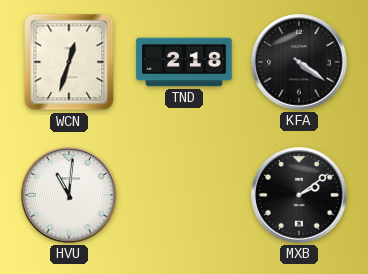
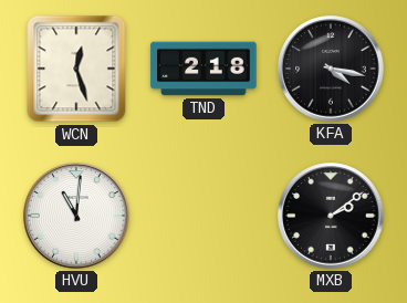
WCN: 12:33 -> 12:27 (76, 69)
KFA: 4:21 -> 4:17 (331, 69)
